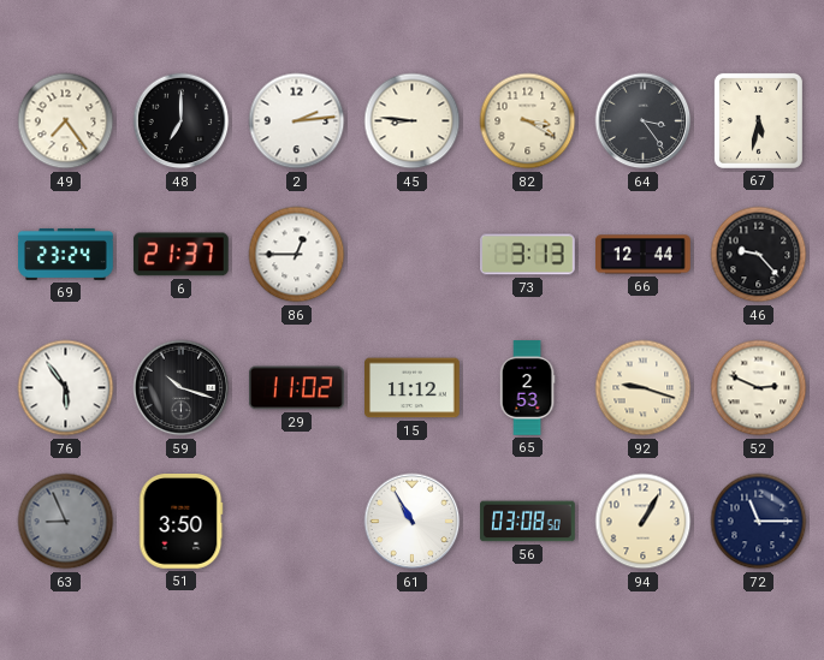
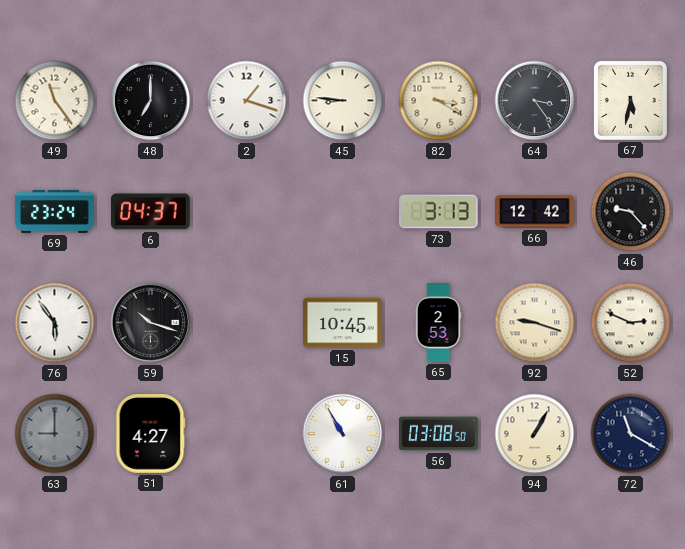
49: 7:24 -> 11:24 (55, 101)
2: 2:14 -> 1:18 (247, 101)
6: 21:37 -> 04:37 (150, 212)
86: 12:45 -> none (297, 255)
66: 12:44 -> 12:42 (535, 212)
29: 11:02 -> none (297, 388)
15: 11:12 -> 10:45 (343, 323)
63: 8:56 -> 9:00 (55, 434)
51: 3:50 -> 4:27 (151, 434)
72: 11:15 -> 11:20 (631, 434)
